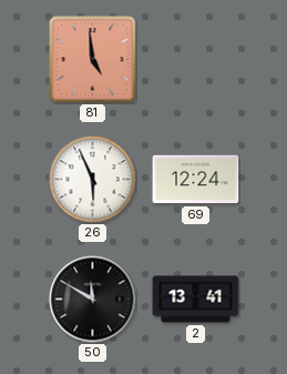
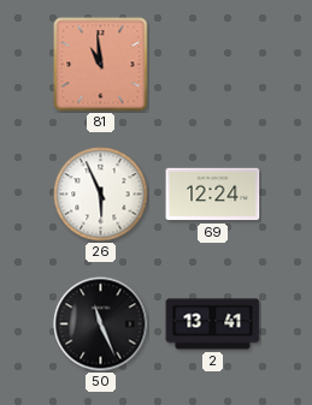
81: 4:59 -> 10:59 (101, 65)
50: 11:50 -> 11:26 (101, 324)
